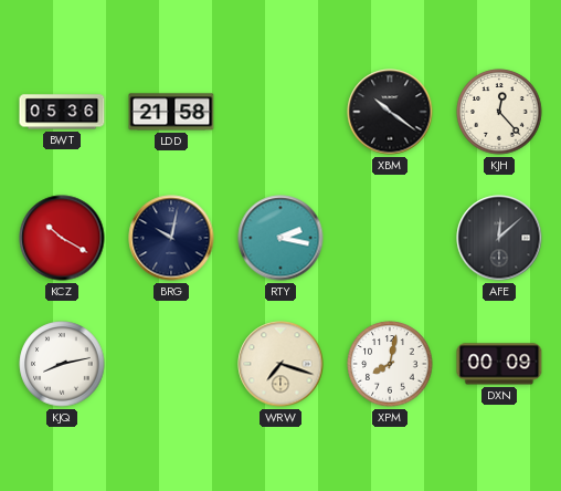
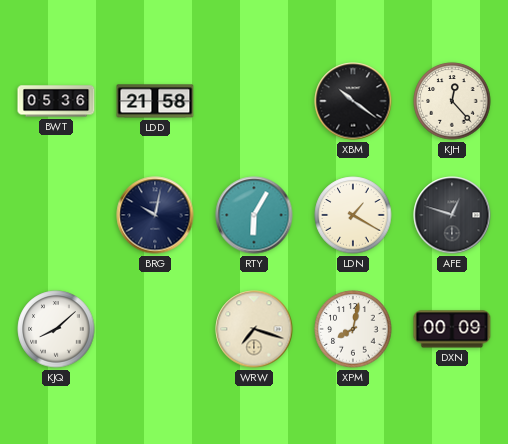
KCZ: 10:20 -> none (62, 238)
RTY: 2:17 -> 6:05 (254, 215)
LDN: none -> 1:20 (353, 215)
AFE: 12:08 -> 12:48 (452, 215)
KJQ: 8:13 -> 8:08 (56, 329)
